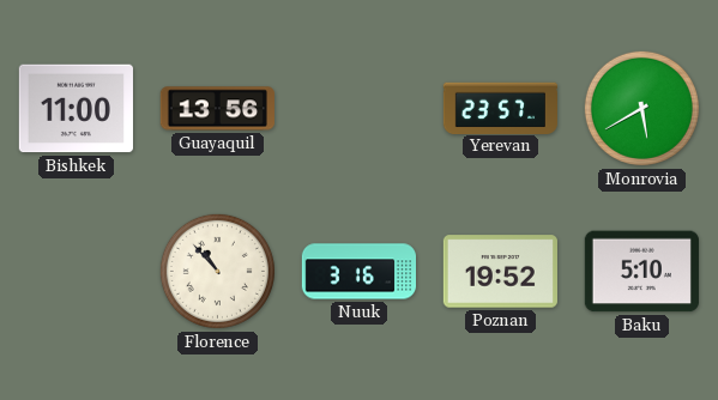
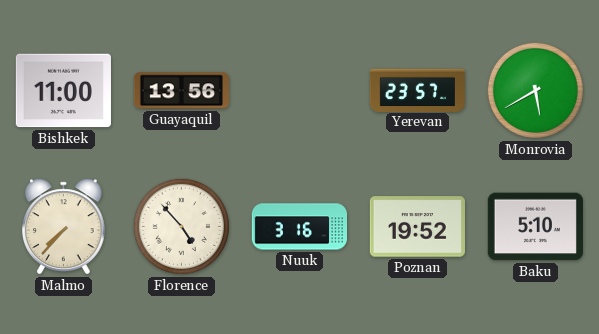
Malmo: none -> 7:37 (64, 227)
Florence: 10:53 -> 4:53 (181, 226)
